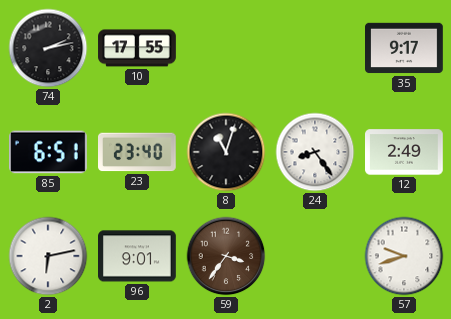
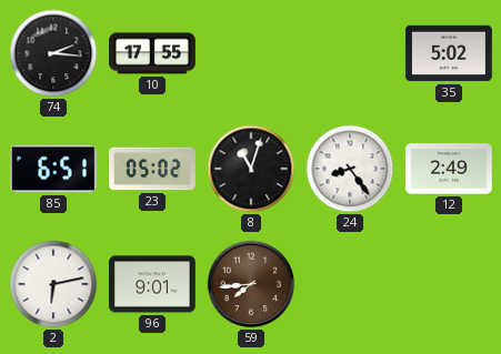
74: 2:13 -> 2:16 (53, 53)
35: 9:17 -> 5:02 (450, 53)
23: 23:40 -> 05:02 (153, 169)
59: 3:36 -> 7:44 (251, 284)
57: 9:42 -> none (404, 256)
